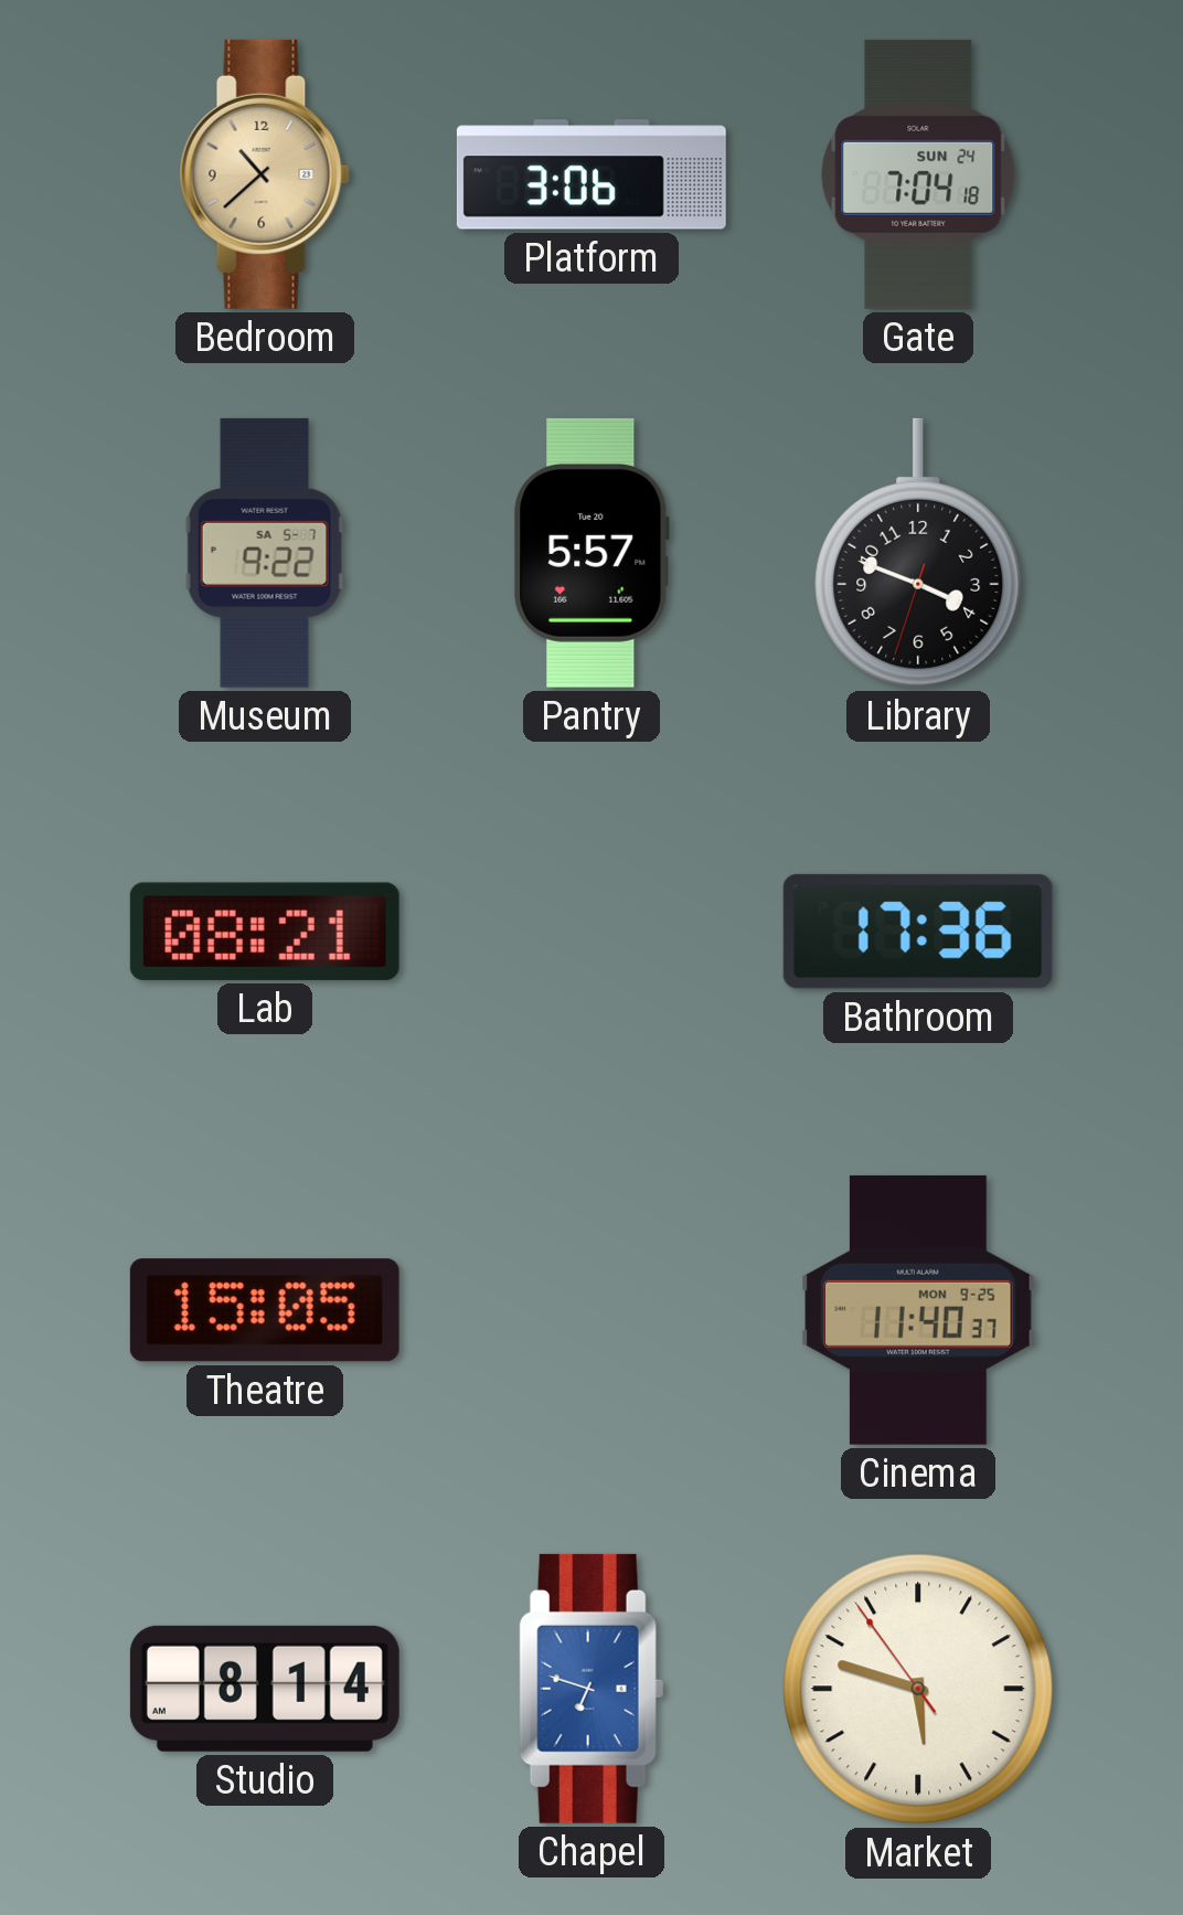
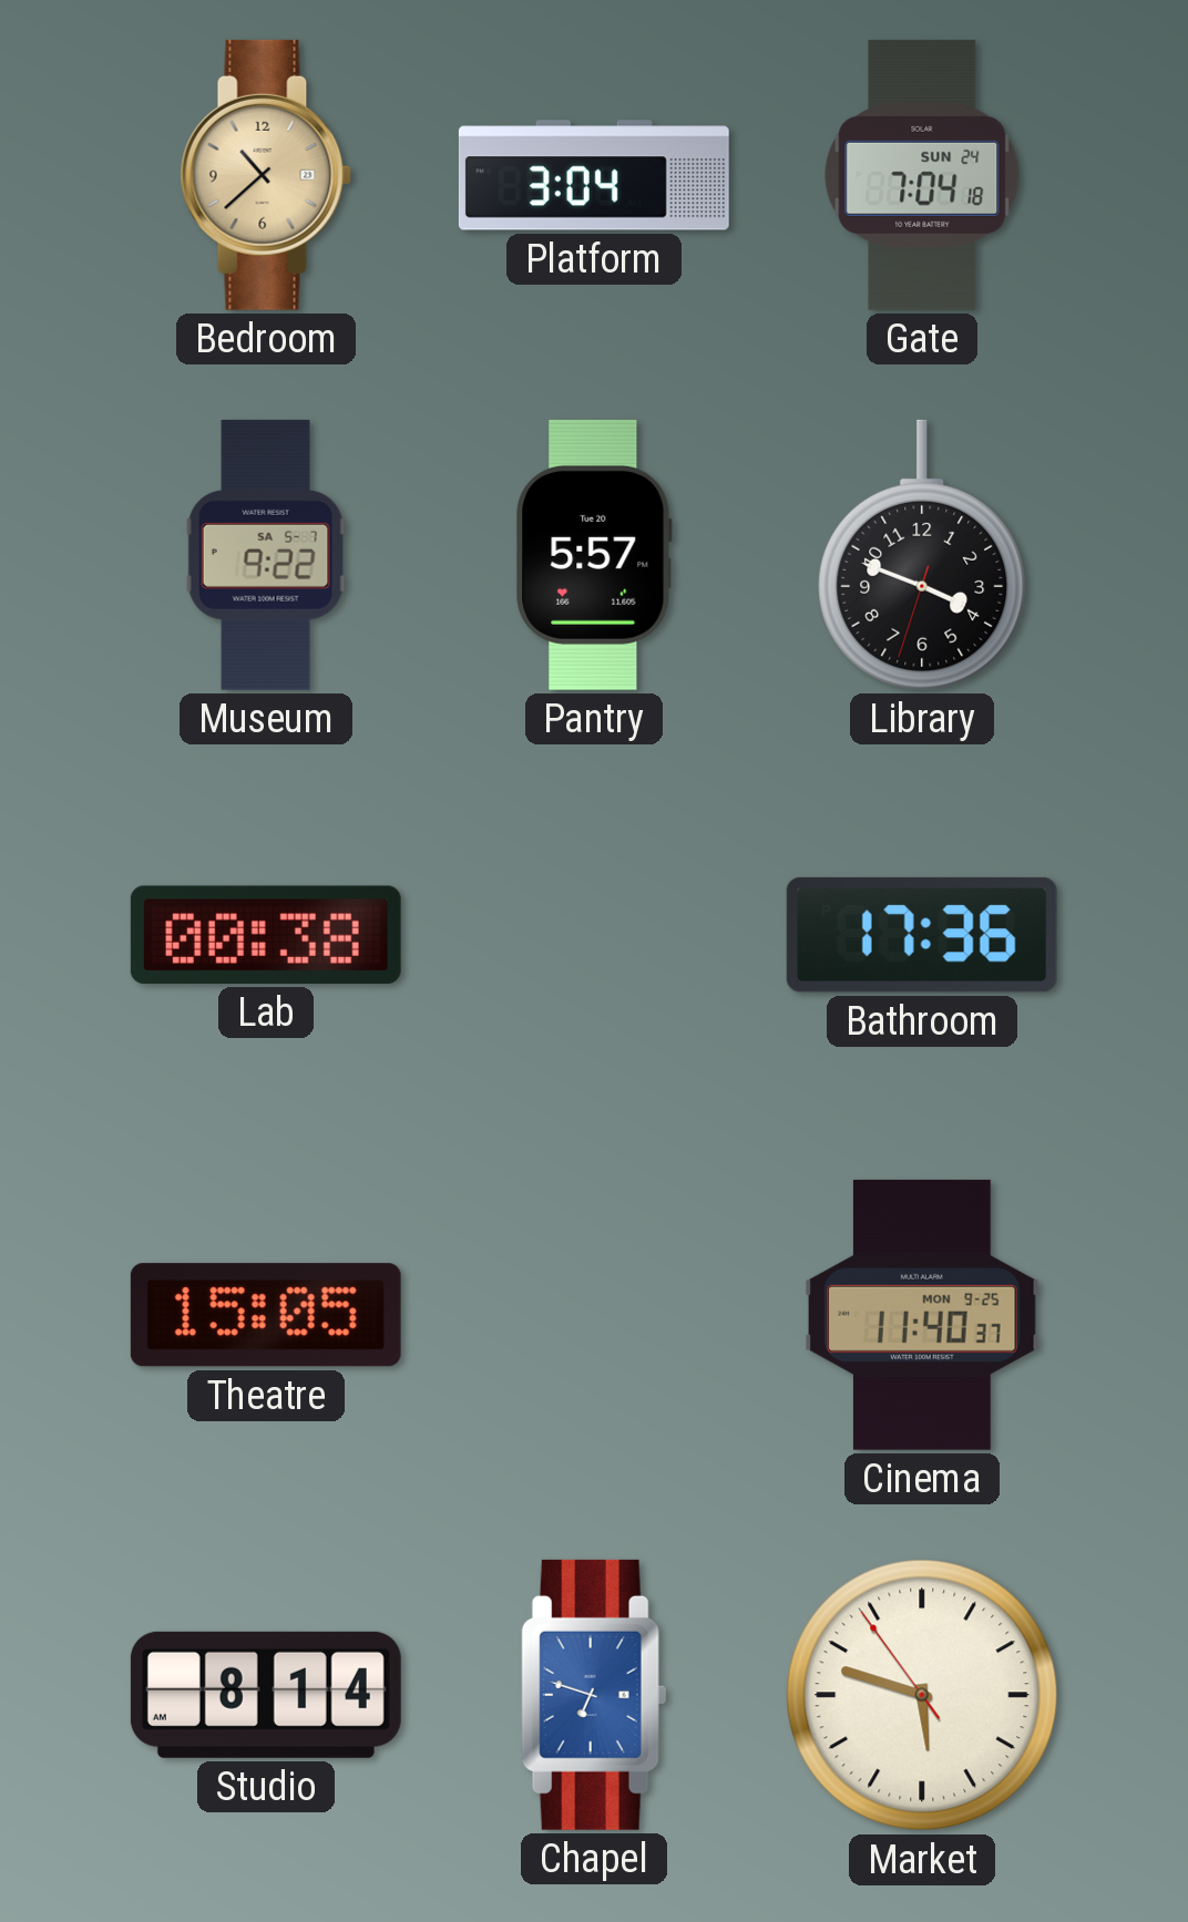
Platform: 3:06 -> 3:04 (594, 175)
Lab: 08:21 -> 00:38 (266, 935)
